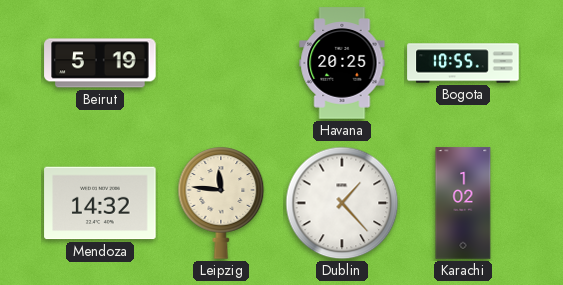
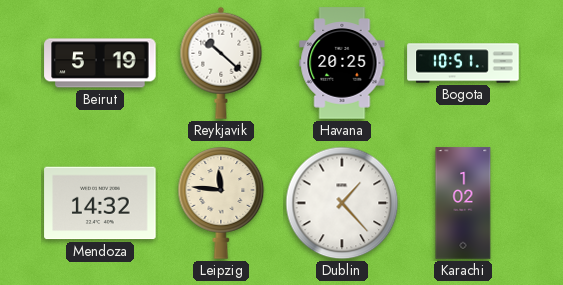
Reykjavik: none -> 10:22 (221, 63)
Bogota: 10:55 -> 10:51 (463, 63)
